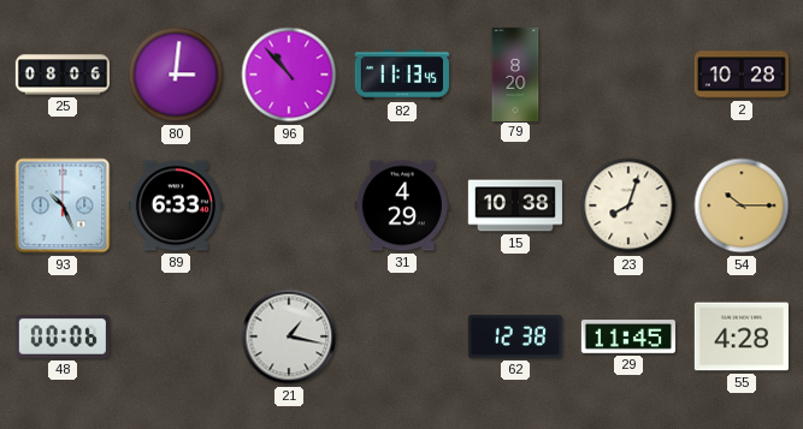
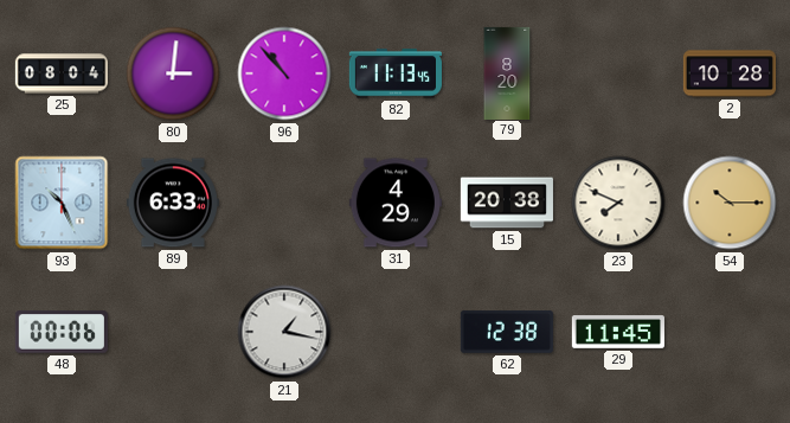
25: 08:06 -> 08:04 (60, 73)
15: 10:38 -> 20:38 (507, 203)
23: 8:03 -> 7:49 (618, 203)
55: 4:28 -> none (742, 336)
